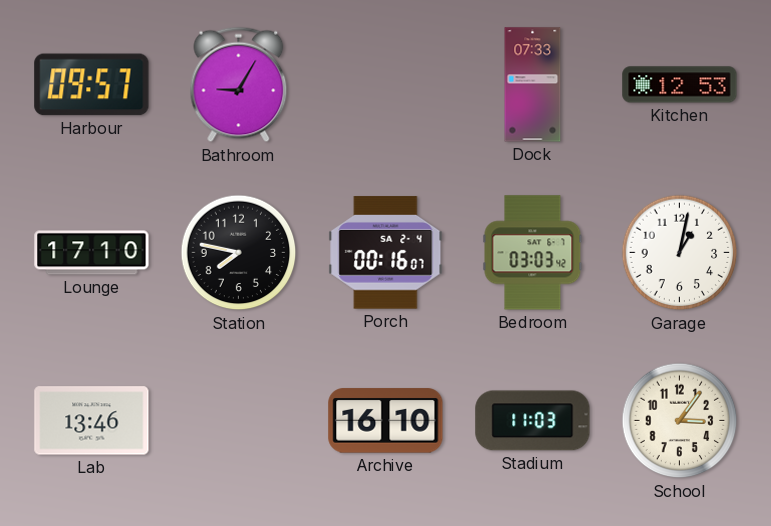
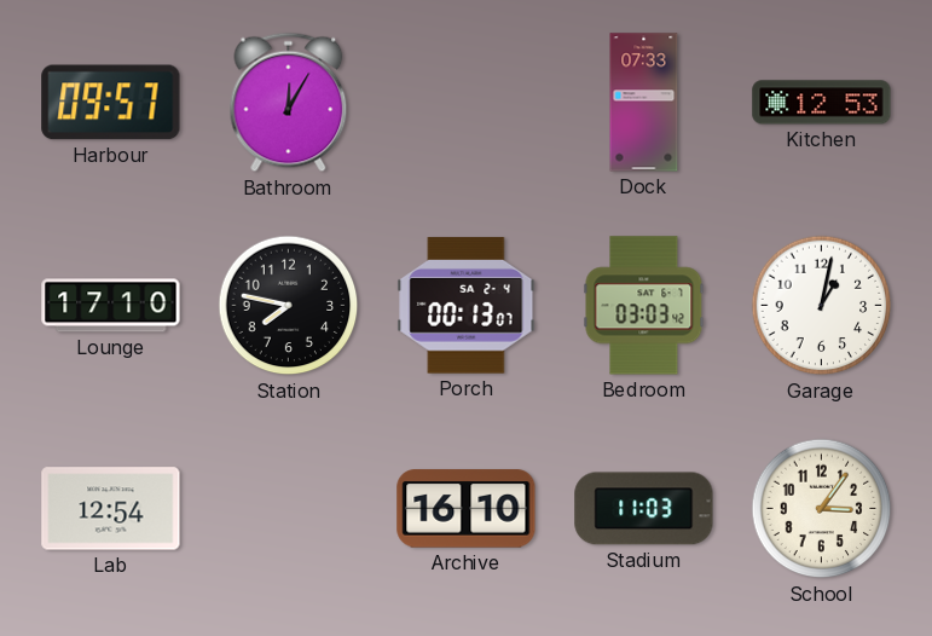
Bathroom: 9:05 -> 12:05 (289, 103)
Porch: 00:16 -> 00:13 (467, 306)
Lab: 13:46 -> 12:54 (111, 509)
